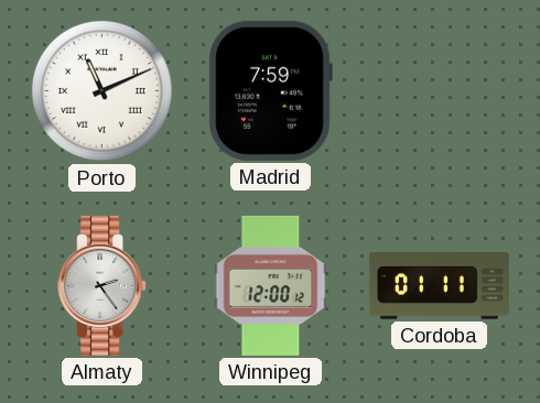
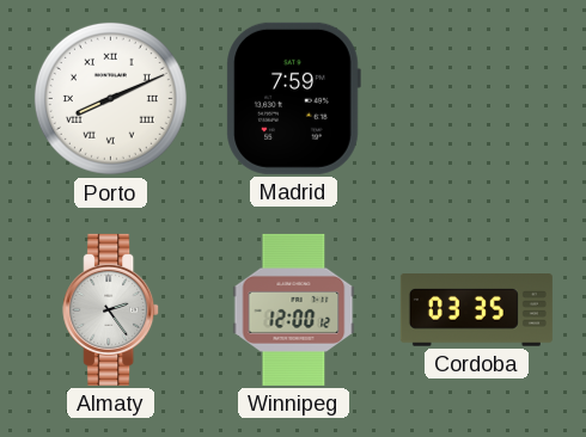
Porto: 11:11 -> 8:11 (110, 98)
Cordoba: 01:11 -> 03:35 (476, 310)
